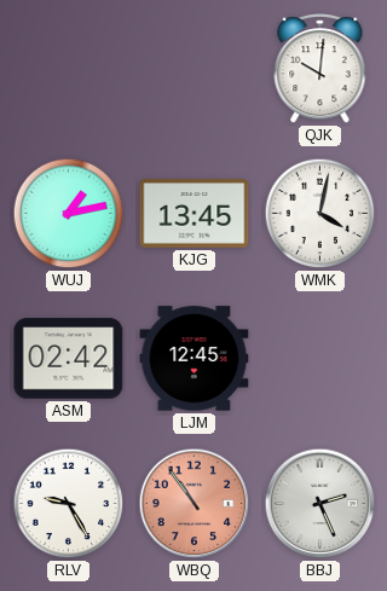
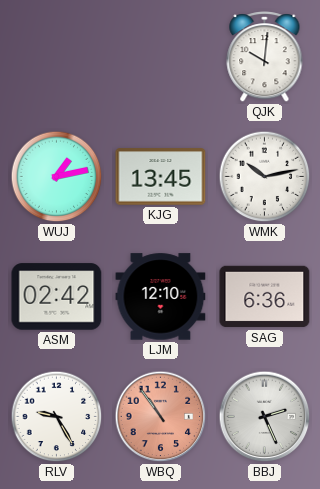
WMK: 4:02 -> 10:13 (265, 177)
LJM: 12:45 -> 12:10 (161, 297)
SAG: none -> 6:36 (265, 297)
